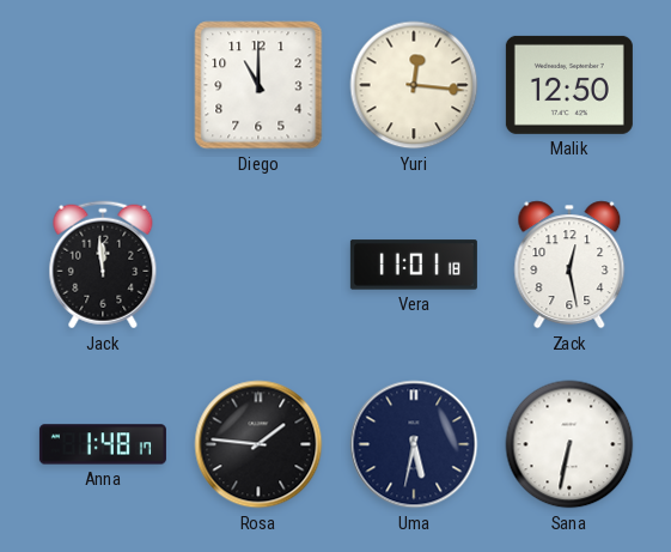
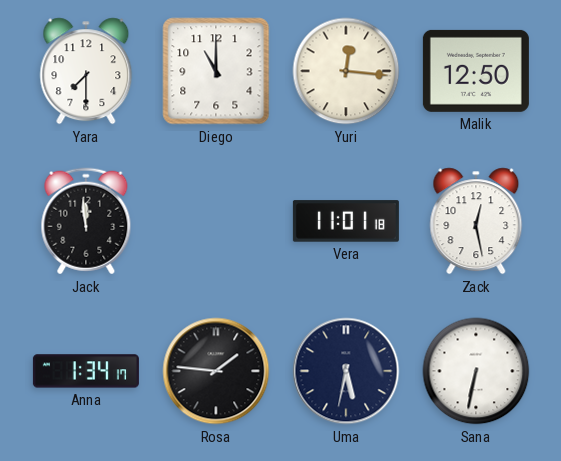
Yara: none -> 7:30 (86, 71)
Anna: 1:48 -> 1:34 (86, 371)
